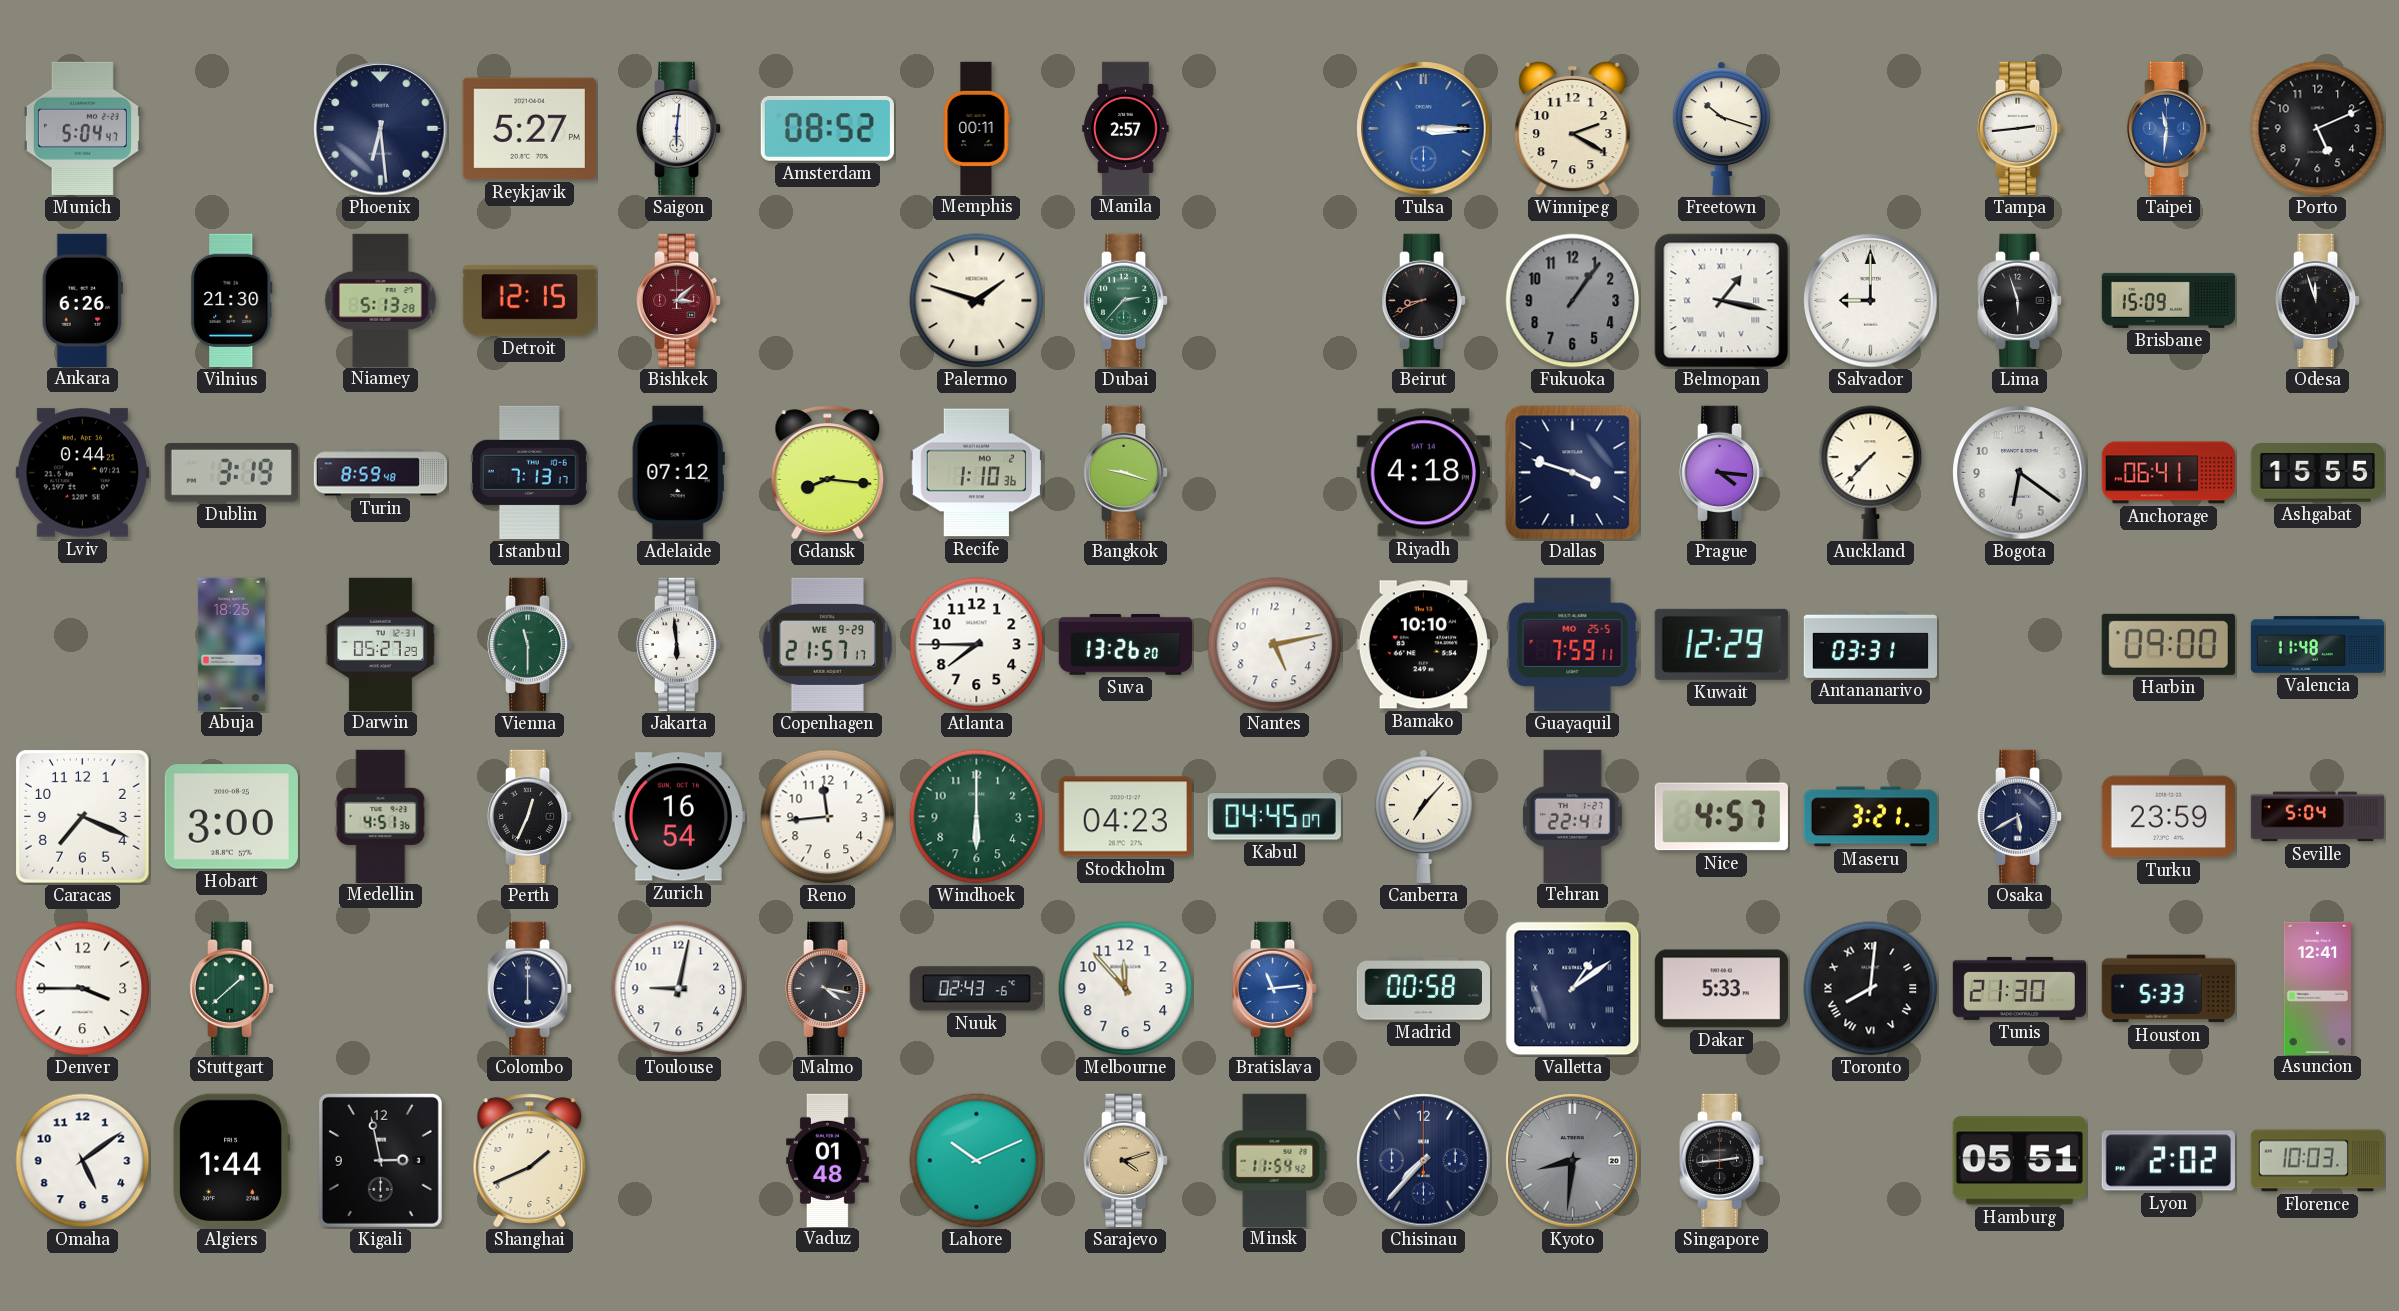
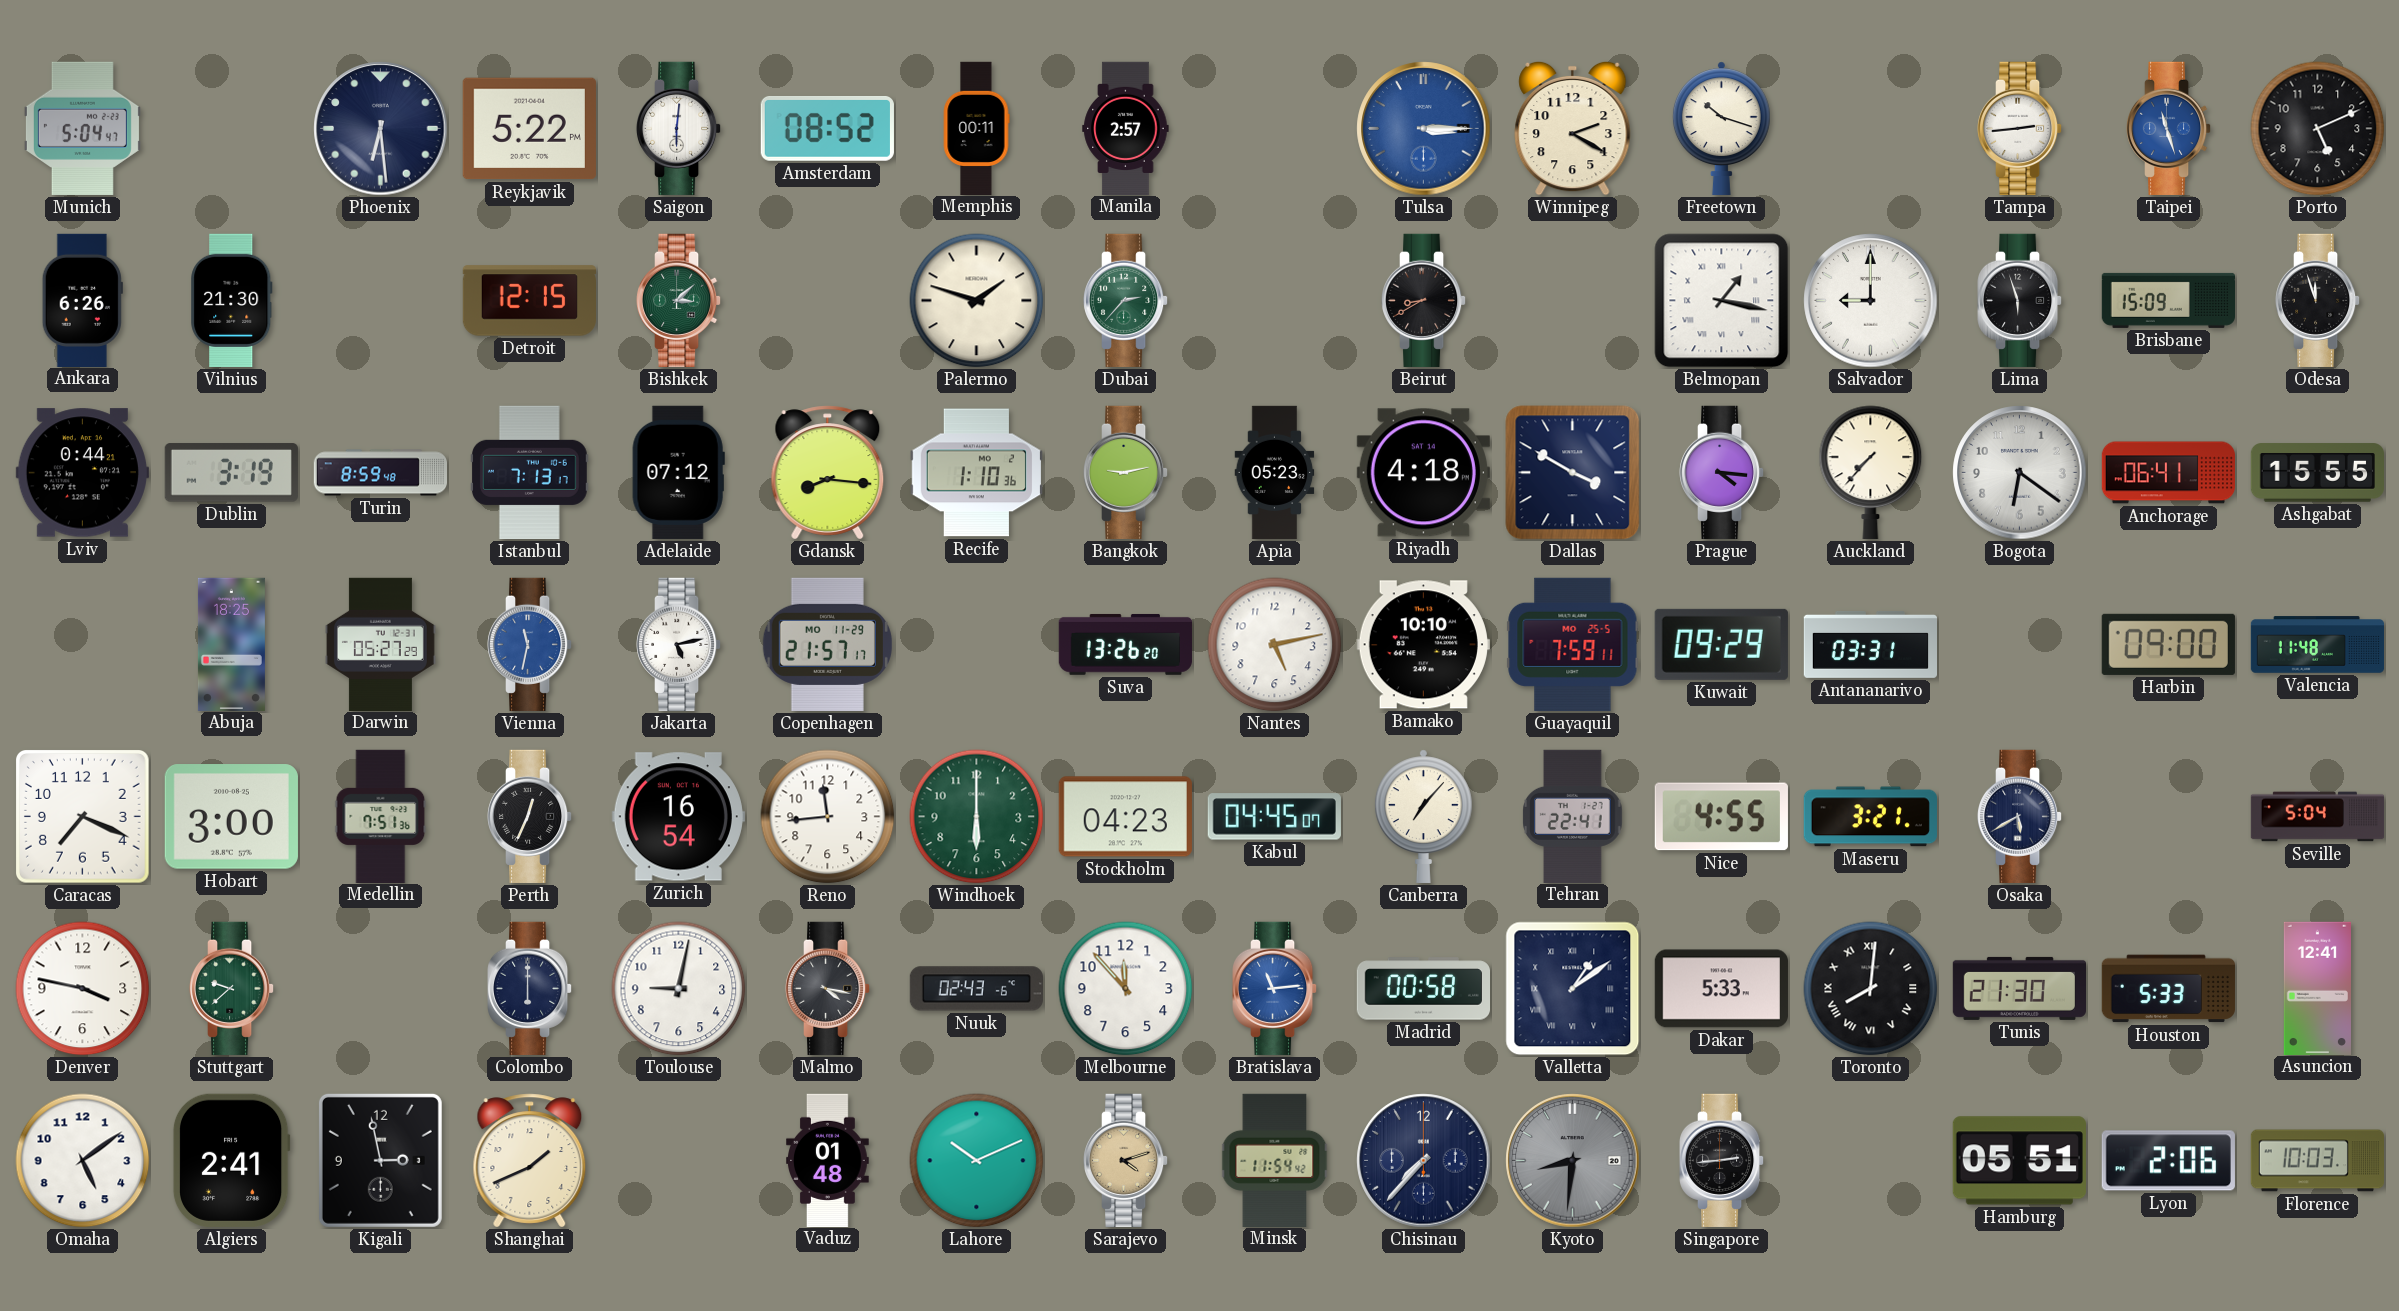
Reykjavik: 5:27 -> 5:22 (529, 129)
Taipei: 11:31 -> 11:27 (2169, 128)
Niamey: 5:13 -> none (381, 300)
Bishkek dial: burgundy -> green (679, 300)
Beirut: 8:41 -> 8:40 (1424, 300)
Fukuoka: 1:06 -> none (1573, 301)
Bangkok: 9:18 -> 9:13 (1126, 472)
Apia: none -> 05:23 (1275, 473)
Dallas: 3:48 -> 3:50 (1573, 473)
Vienna: 11:30 -> 11:32 (530, 644)
Vienna dial: green -> blue (530, 644)
Jakarta: 5:59 -> 5:13 (679, 644)
Copenhagen date: WE 9-29 -> MO 11-29 (827, 644)
Atlanta: 7:45 -> none (977, 645)
Kuwait: 12:29 -> 09:29 (1721, 644)
Medellin: 4:51 -> 7:51 (381, 816)
Nice: 4:57 -> 4:55 (1721, 817)
Turku: 23:59 -> none (2168, 817)
Denver: 3:45 -> 3:47 (83, 989)
Stuttgart: 1:38 -> 9:38 (232, 988)
Algiers: 1:44 -> 2:41 (231, 1160)
Lyon: 2:02 -> 2:06 (2168, 1161)
